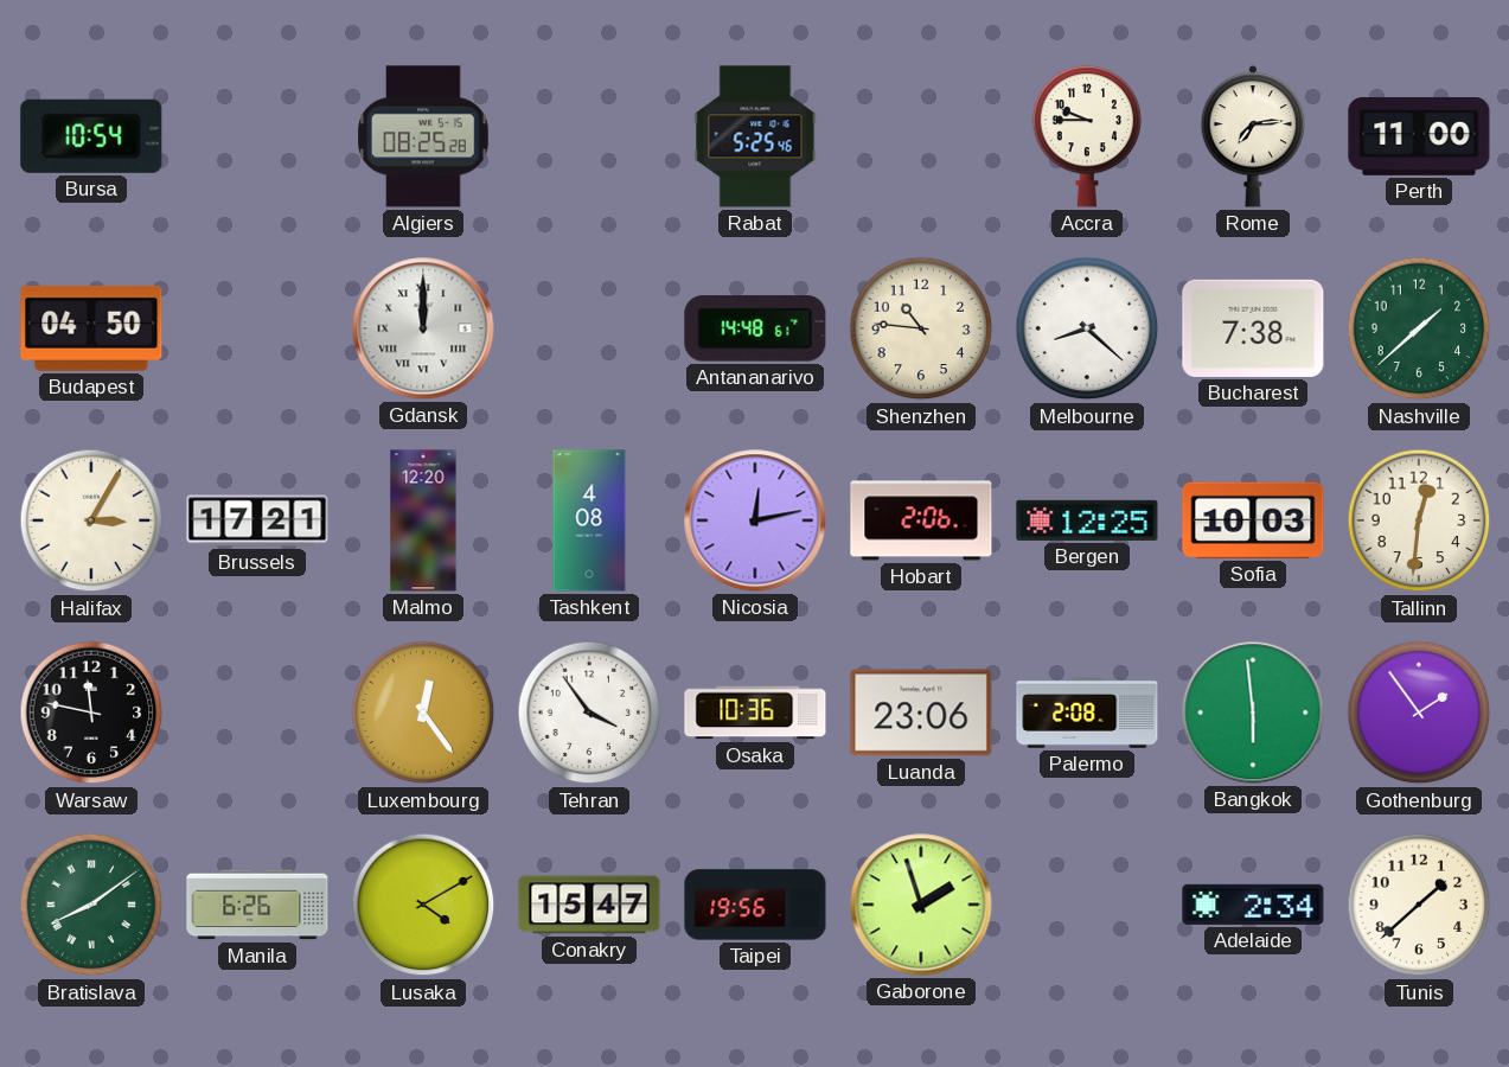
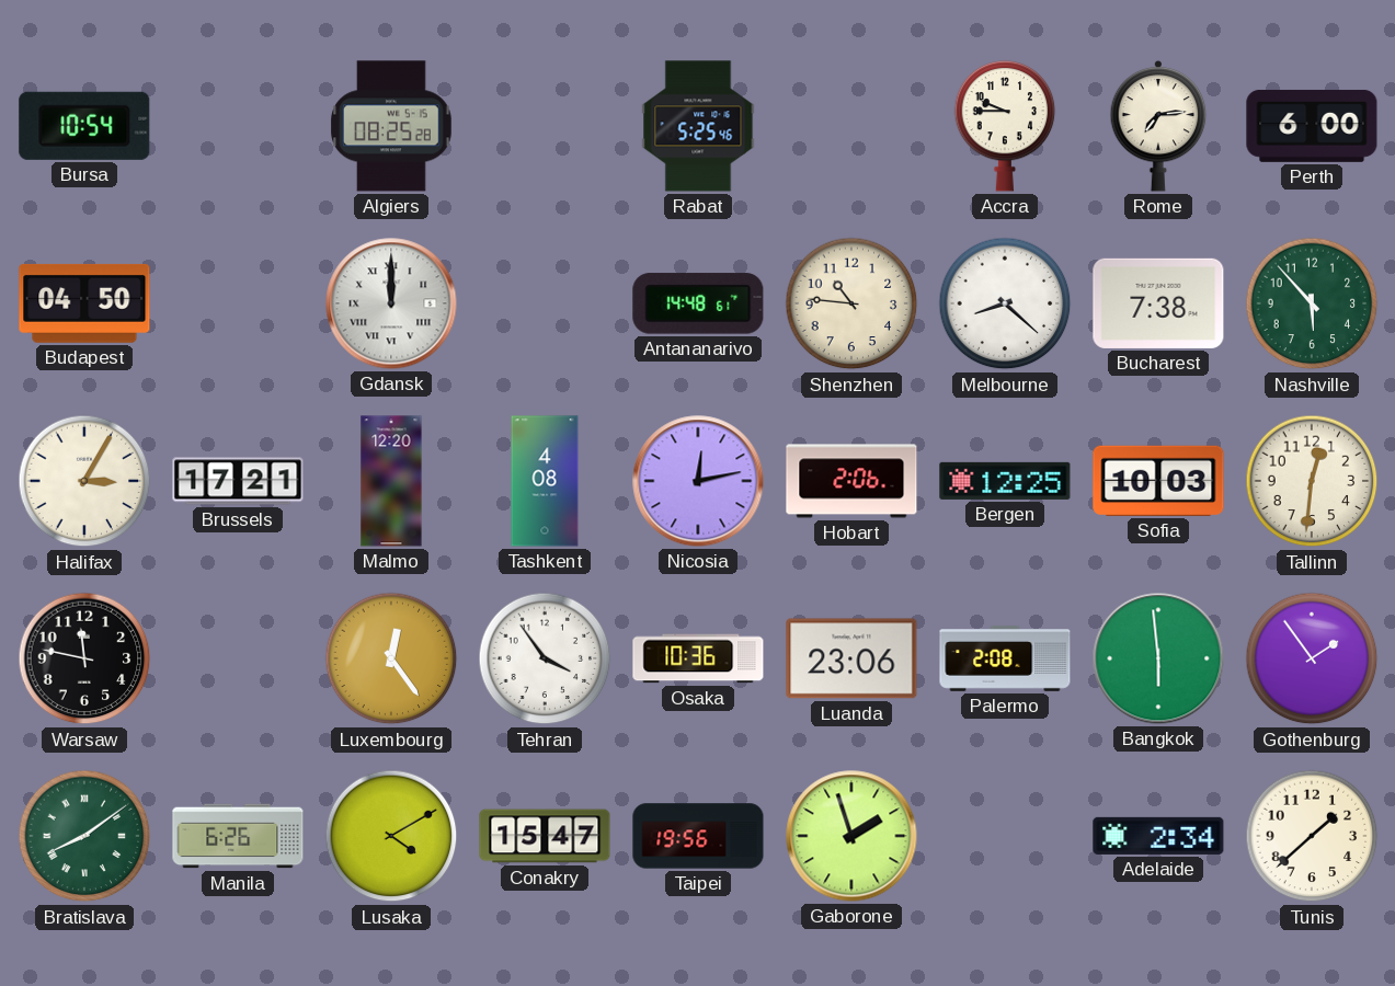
Perth: 11:00 -> 6:00 (1312, 126)
Nashville: 1:38 -> 5:53 (1312, 303)
